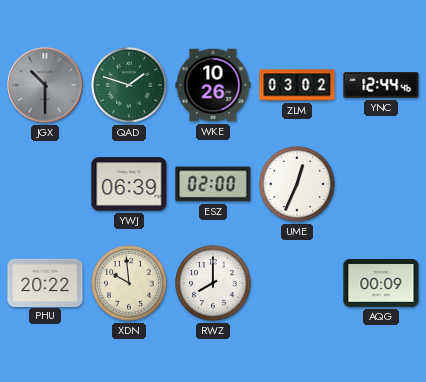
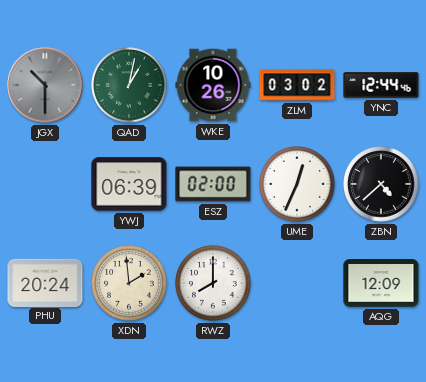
QAD: 1:48 -> 1:02 (129, 85)
ZBN: none -> 4:38 (381, 184)
PHU: 20:22 -> 20:24 (45, 282)
XDN: 9:59 -> 1:59 (129, 283)
AQG: 00:09 -> 12:09 (381, 283)
